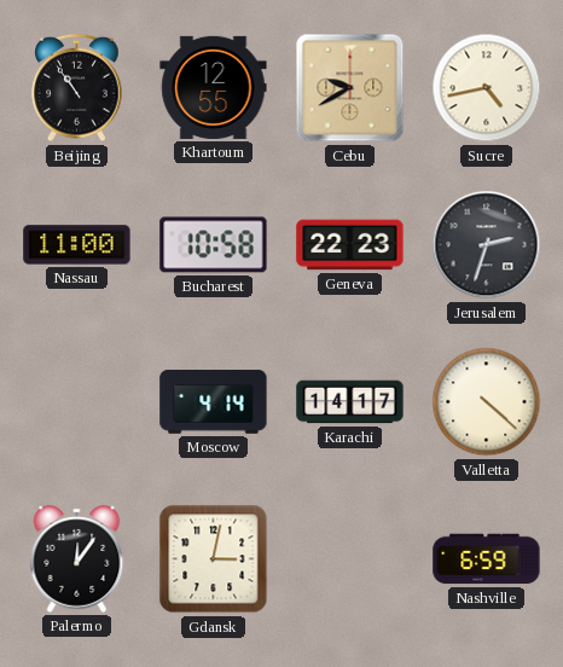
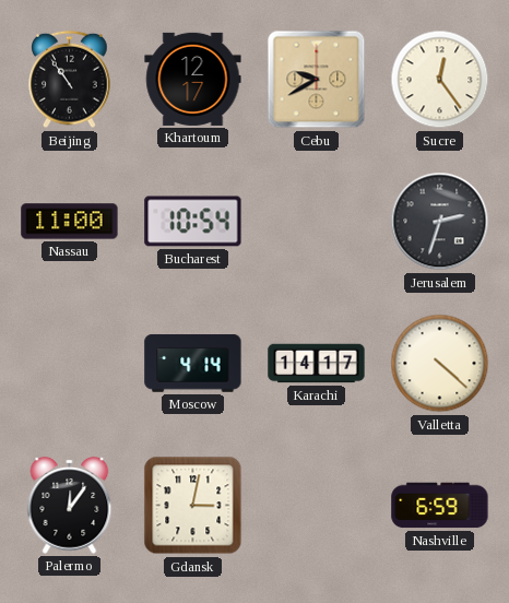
Khartoum: 12:55 -> 12:17 (193, 79)
Sucre: 4:43 -> 12:24 (440, 80)
Bucharest: 10:58 -> 10:54 (193, 222)
Geneva: 22:23 -> none (350, 245)
